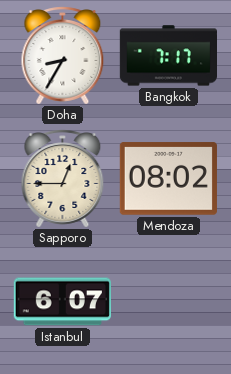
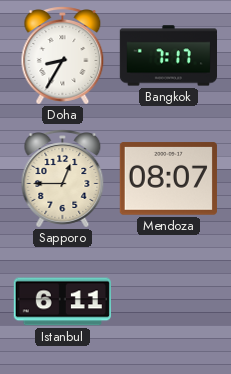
Mendoza: 08:02 -> 08:07 (168, 179)
Istanbul: 6:07 -> 6:11 (62, 302)
